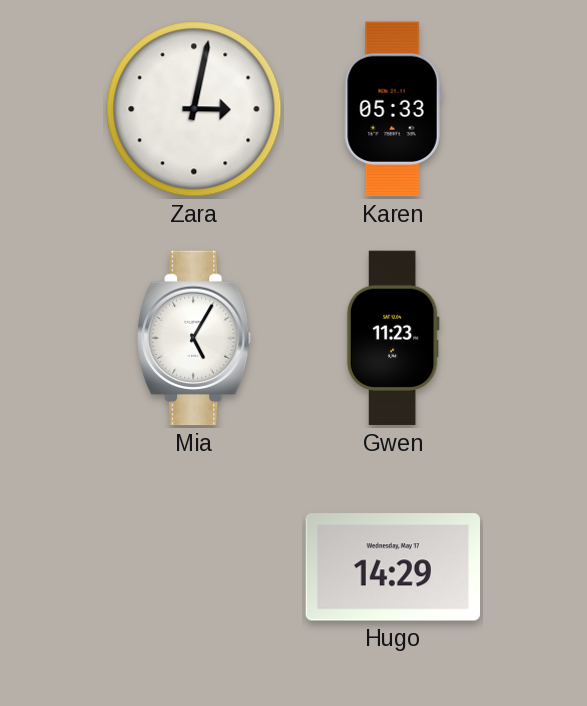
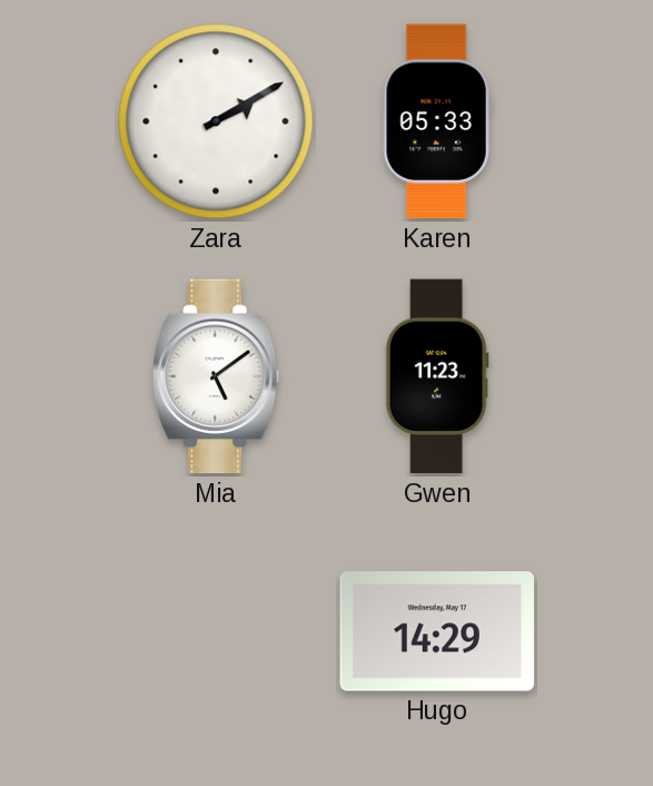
Zara: 3:02 -> 2:10 (216, 121)
Mia: 5:05 -> 5:09 (217, 376)
